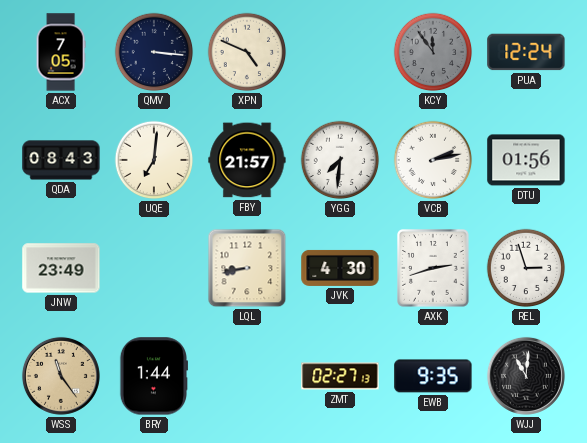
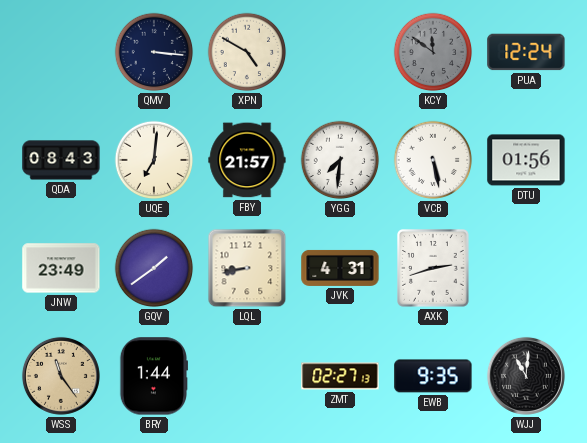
ACX: 7:05 -> none (61, 52)
XPN: 4:49 -> 4:50 (247, 52)
KCY: 11:54 -> 11:51 (433, 52)
VCB: 2:13 -> 5:28 (433, 160)
GQV: none -> 1:39 (154, 268)
JVK: 4:30 -> 4:31 (340, 268)
REL: 2:57 -> none (526, 268)
